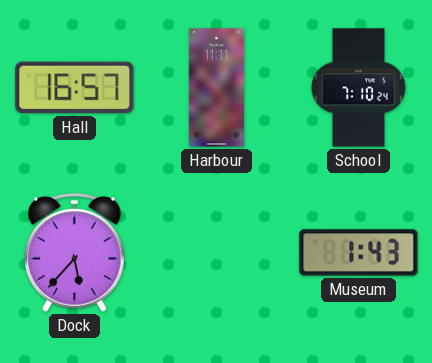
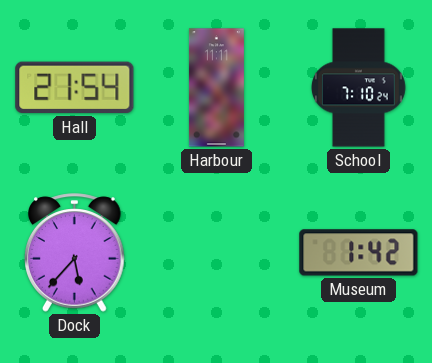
Hall: 16:57 -> 21:54 (75, 88)
Museum: 1:43 -> 1:42 (359, 253)
